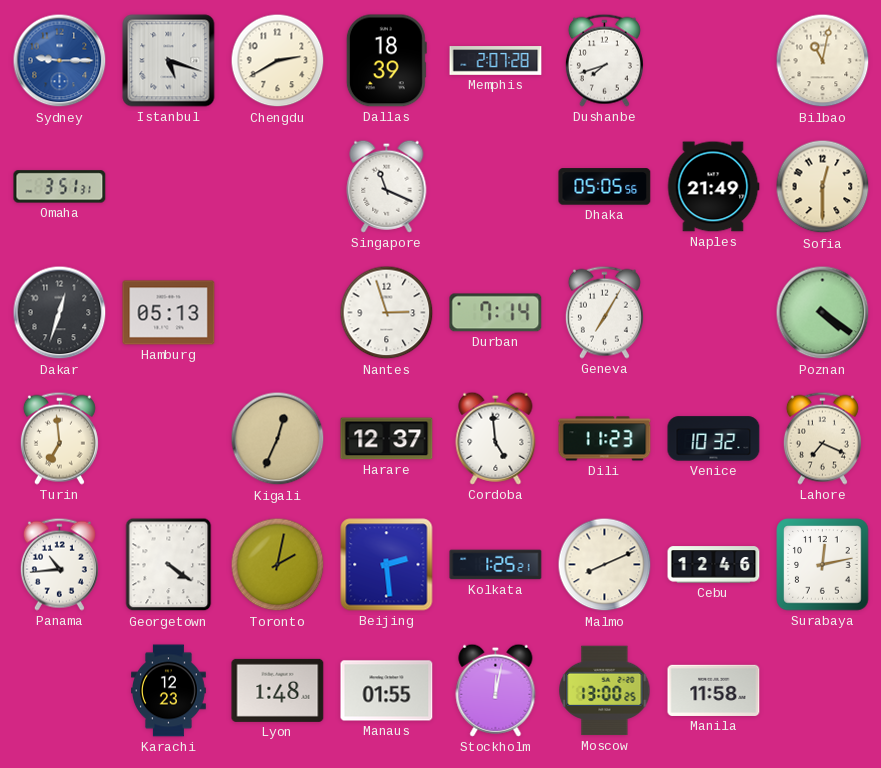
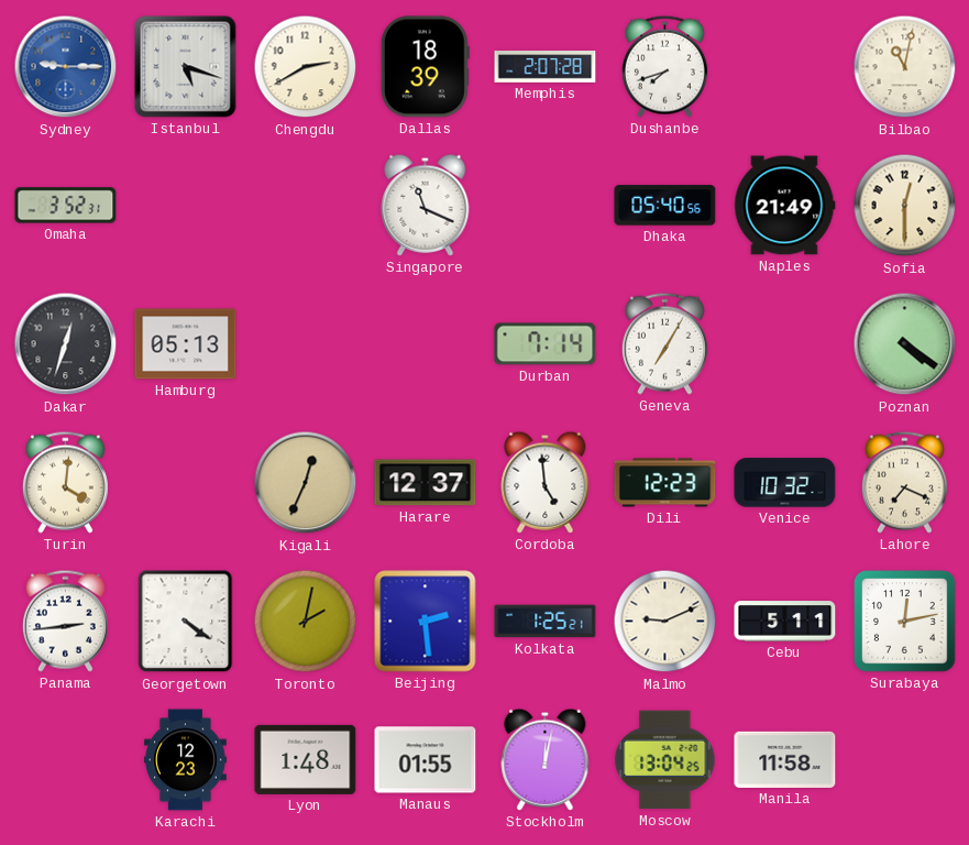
Omaha: 3:51 -> 3:52 (66, 206)
Dhaka: 05:05 -> 05:40 (665, 206)
Nantes: 2:57 -> none (387, 313)
Turin: 6:59 -> 4:01 (65, 482)
Dili: 11:23 -> 12:23 (665, 483)
Panama: 10:44 -> 2:44 (65, 621)
Malmo: 8:11 -> 9:11 (665, 622)
Cebu: 12:46 -> 5:11 (785, 622)
Moscow: 13:00 -> 13:04 (665, 760)
